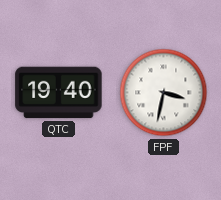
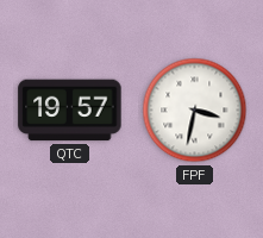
QTC: 19:40 -> 19:57 (70, 111)
